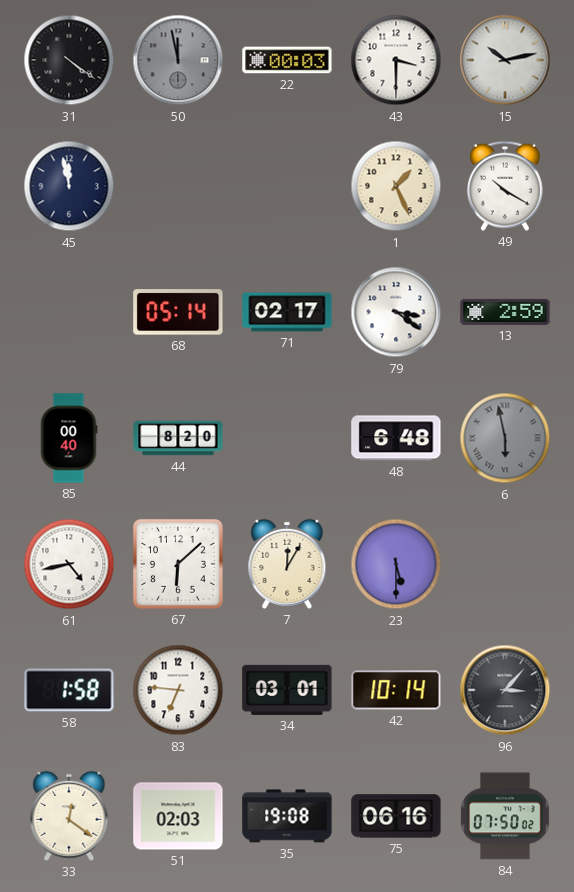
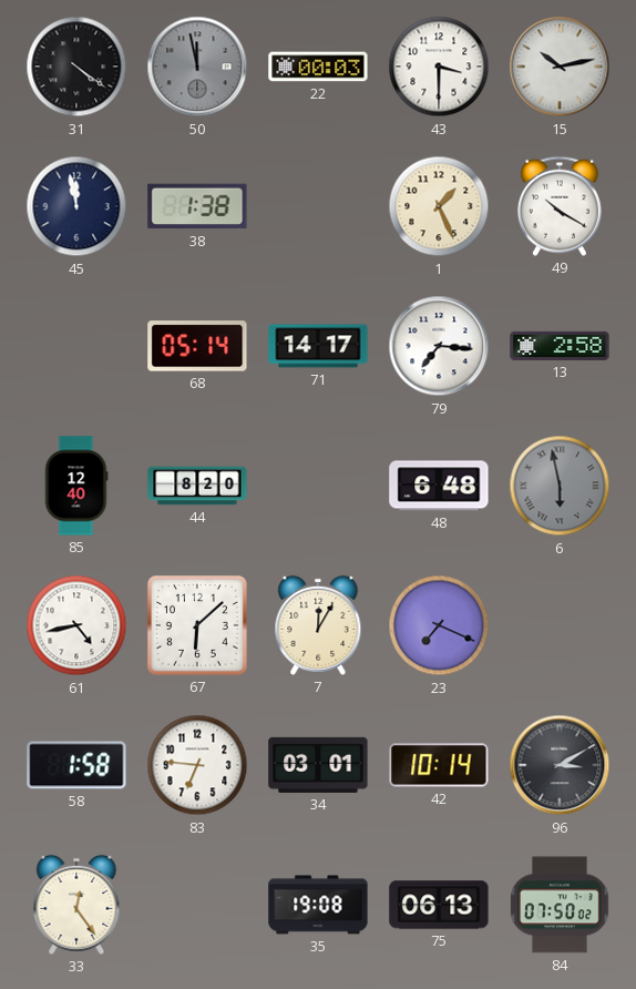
38: none -> 1:38 (197, 206)
71: 02:17 -> 14:17 (318, 346)
79: 3:21 -> 7:16 (439, 346)
13: 2:59 -> 2:58 (560, 346)
85: 00:40 -> 12:40 (76, 486)
23: 5:30 -> 7:19 (439, 625)
96: 3:07 -> 3:10 (560, 765)
33: 12:21 -> 12:24 (76, 905)
51: 02:03 -> none (178, 816)
75: 06:16 -> 06:13 (439, 905)
